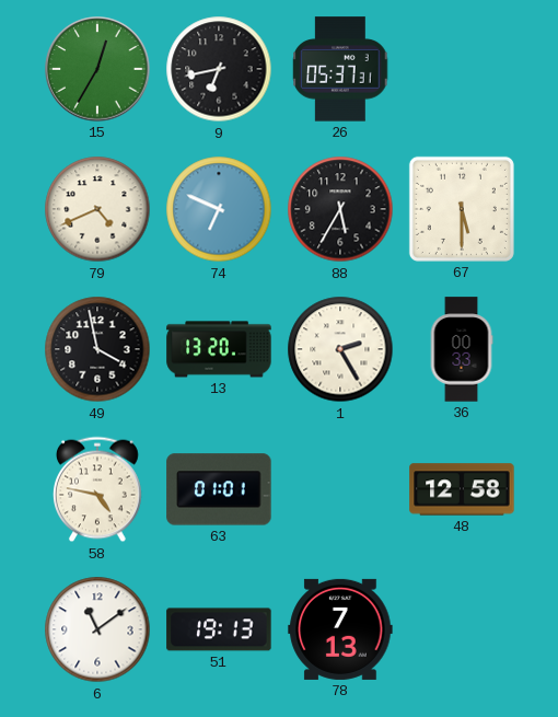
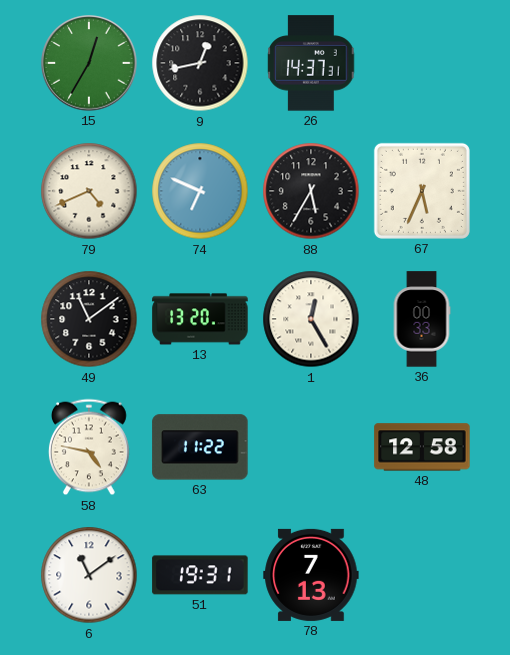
9: 6:43 -> 12:43 (200, 63)
26: 05:37 -> 14:37 (311, 63)
67: 5:30 -> 5:34 (422, 191)
49: 3:58 -> 11:09 (89, 319)
1: 2:25 -> 12:25 (311, 319)
63: 01:01 -> 11:22 (200, 447)
51: 19:13 -> 19:31 (200, 575)
